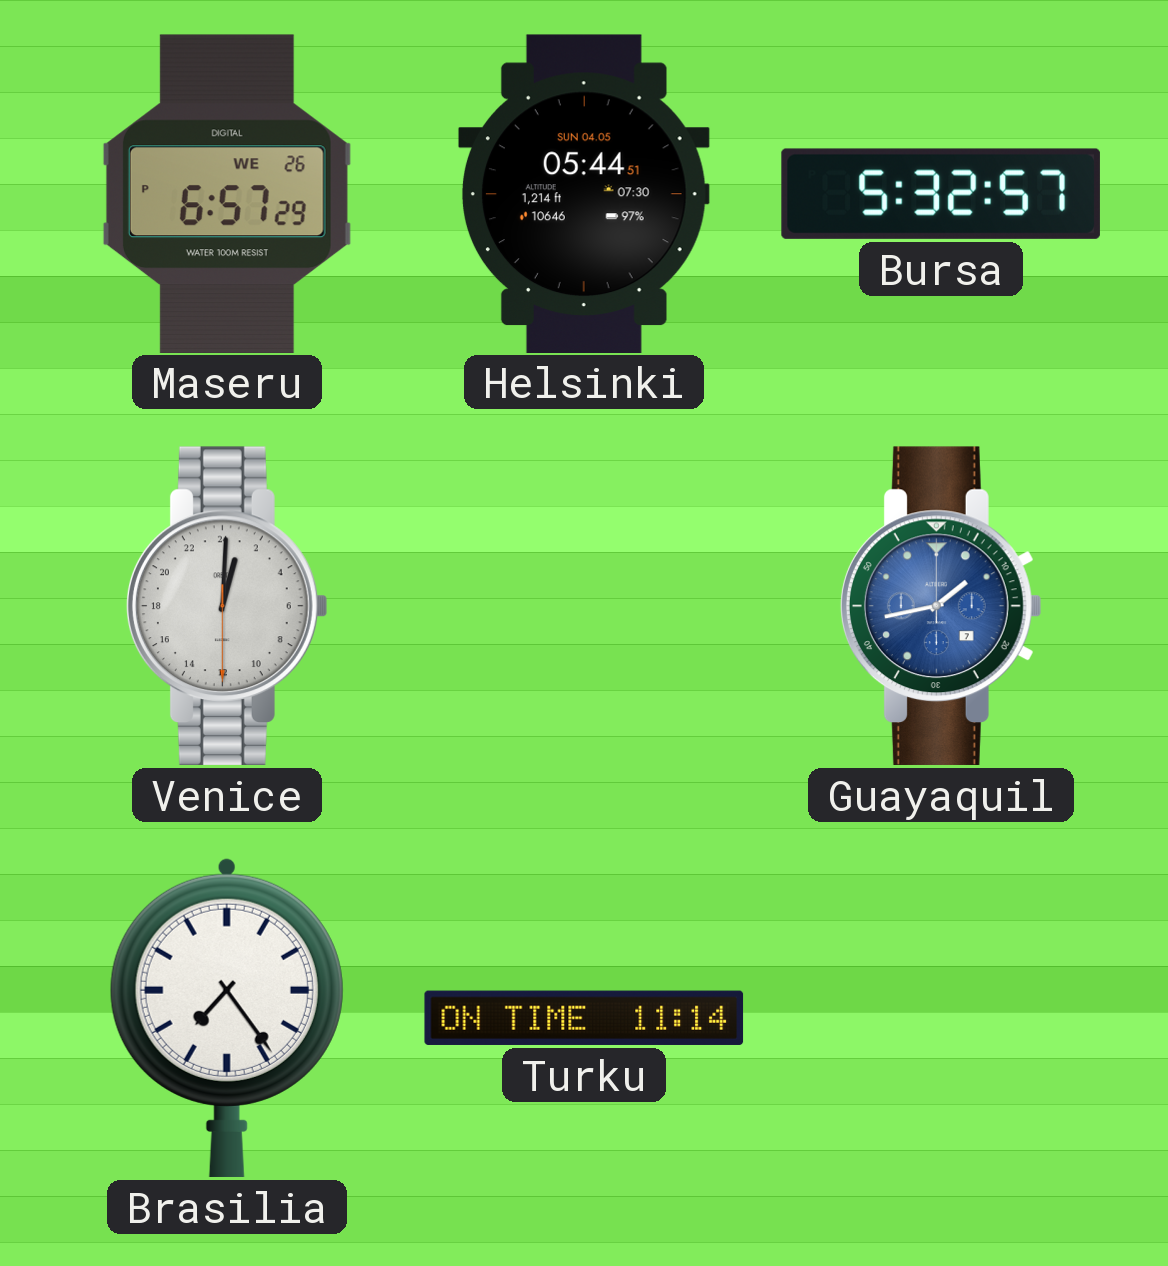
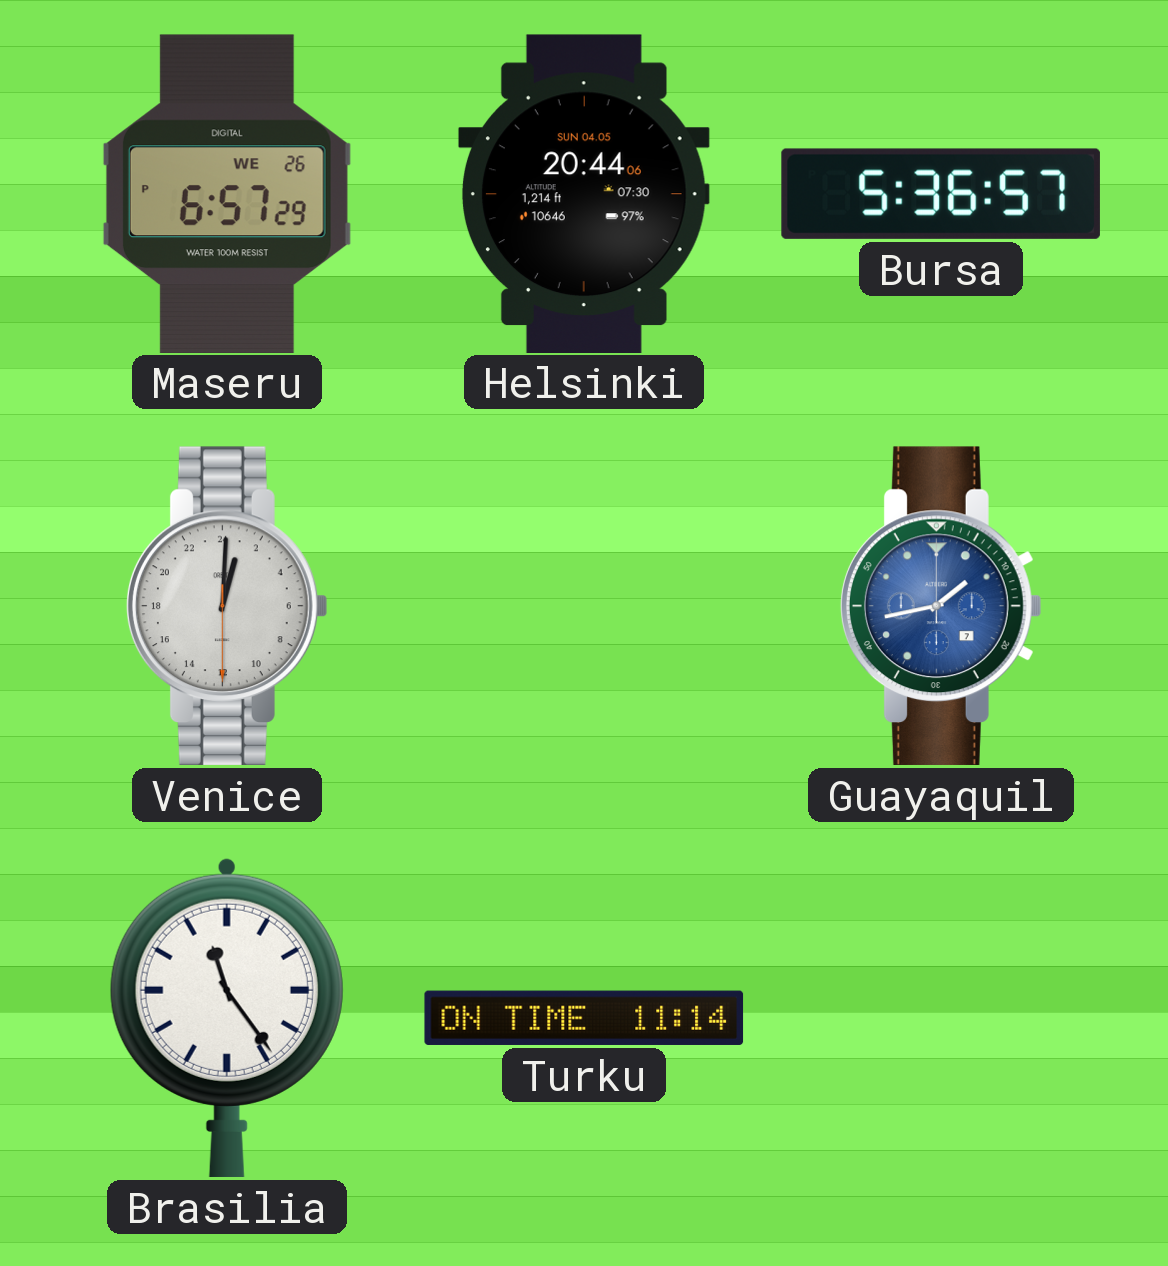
Helsinki: 05:44 -> 20:44 (584, 193)
Bursa: 5:32 -> 5:36 (941, 194)
Brasilia: 7:24 -> 11:24 (227, 1017)
